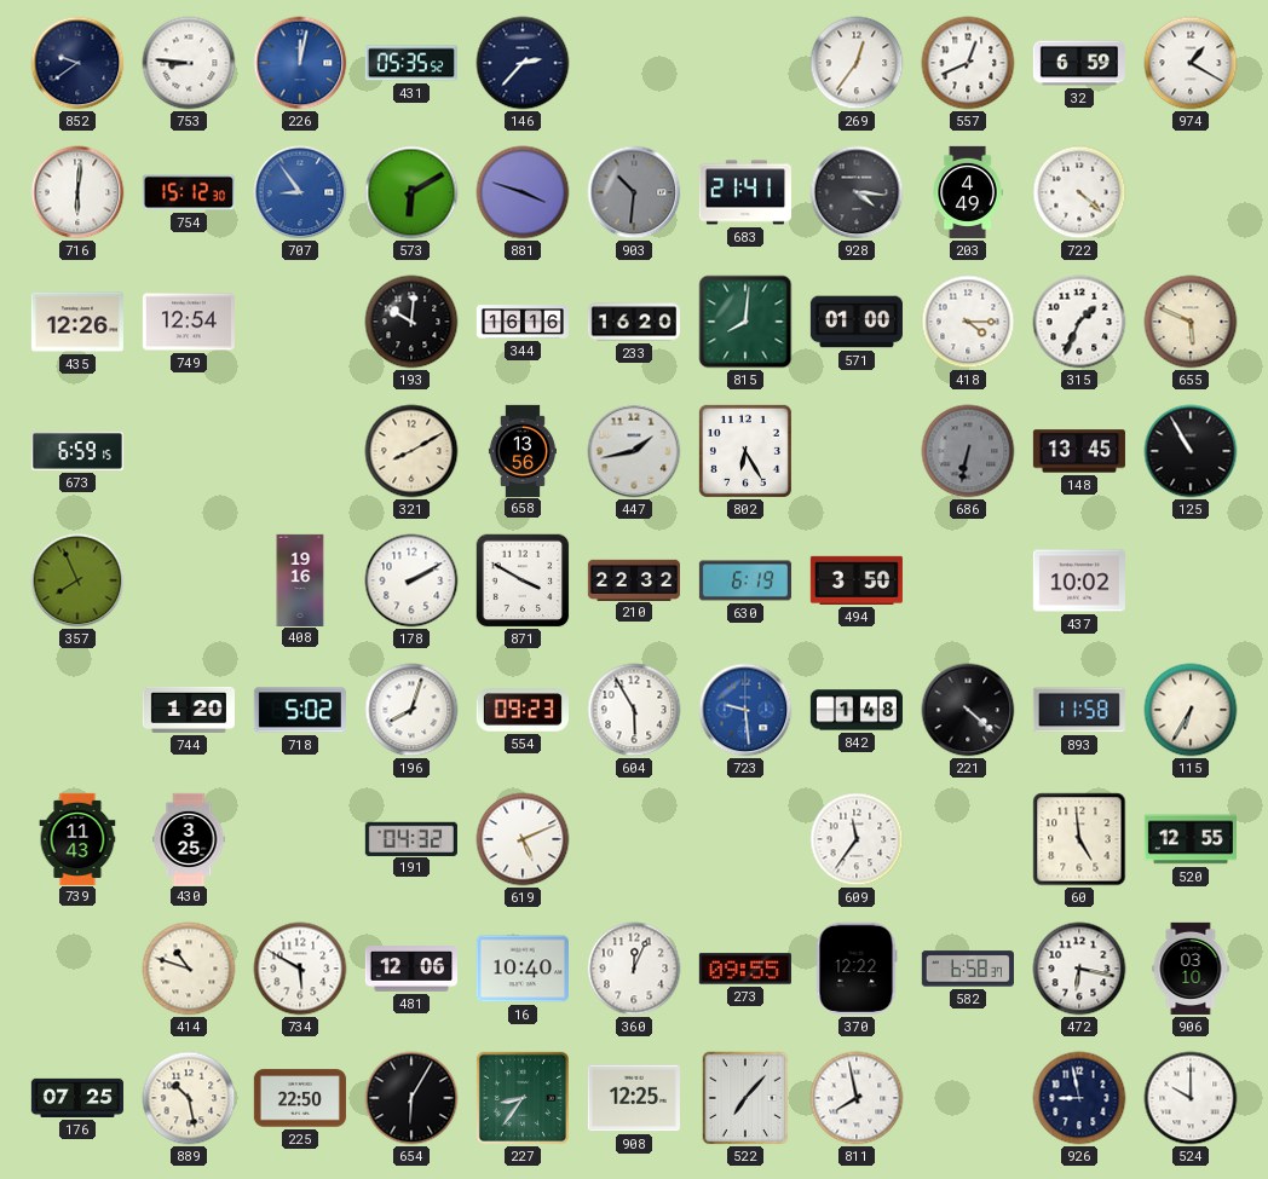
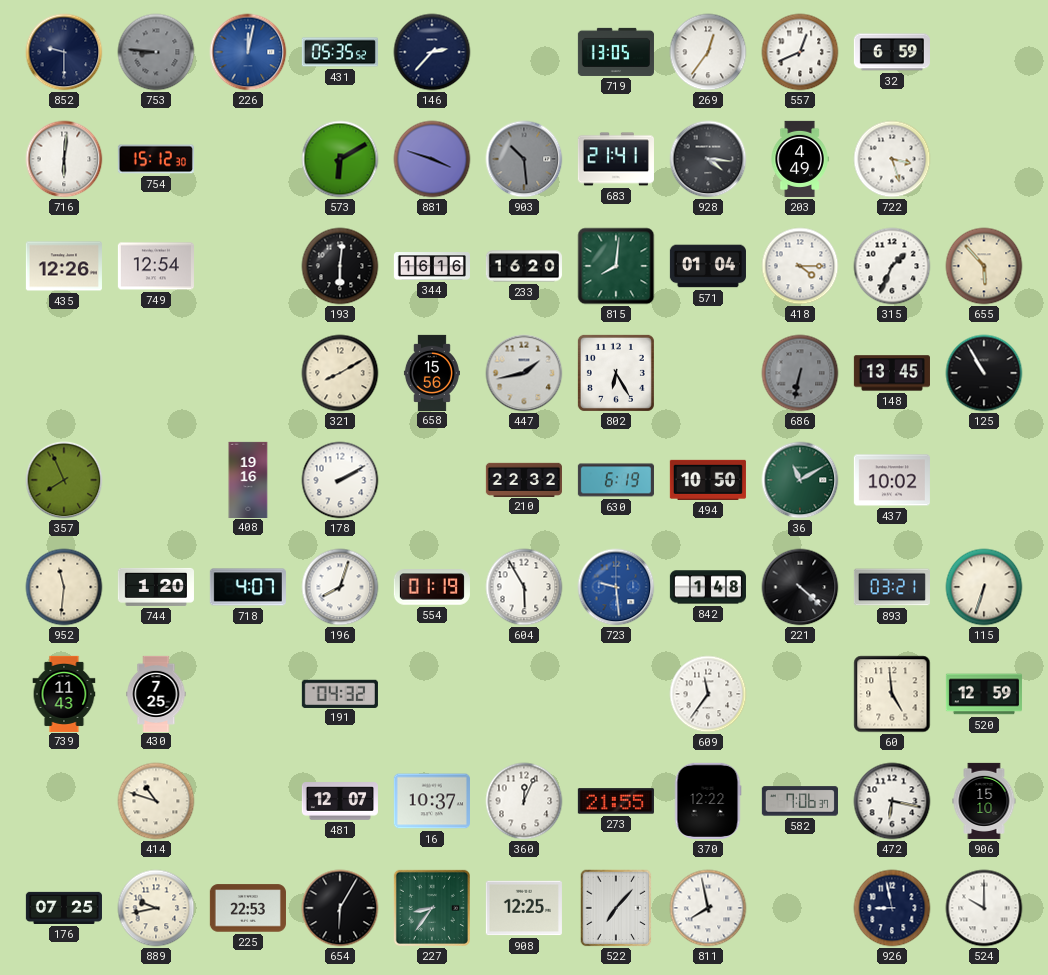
852: 9:39 -> 9:30 (64, 52)
753 dial: white -> grey (156, 52)
719: none -> 13:05 (616, 52)
974: 1:20 -> none (1191, 63)
707: 8:54 -> none (300, 192)
903: 10:31 -> 10:29 (524, 159)
722: 4:22 -> 3:27 (892, 159)
193: 10:01 -> 6:01 (340, 266)
571: 01:00 -> 01:04 (708, 266)
655: 5:49 -> 5:53 (984, 266)
673: 6:59 -> none (77, 451)
658: 13:56 -> 15:56 (432, 372)
871: 3:50 -> none (523, 580)
494: 3:50 -> 10:50 (708, 480)
36: none -> 11:10 (800, 480)
952: none -> 11:31 (64, 587)
718: 5:02 -> 4:07 (248, 587)
554: 09:23 -> 01:19 (432, 587)
893: 11:58 -> 03:21 (892, 587)
115: 6:35 -> 6:33 (984, 587)
430: 3:25 -> 7:25 (156, 693)
619: 5:11 -> none (523, 839)
520: 12:55 -> 12:59 (984, 694)
734: 5:50 -> none (300, 969)
481: 12:06 -> 12:07 (340, 801)
16: 10:40 -> 10:37 (432, 801)
273: 09:55 -> 21:55 (616, 801)
582: 6:58 -> 7:06 (800, 801)
906: 03:10 -> 15:10 (984, 801)
889: 10:28 -> 9:43 (156, 908)
225: 22:50 -> 22:53 (248, 908)
